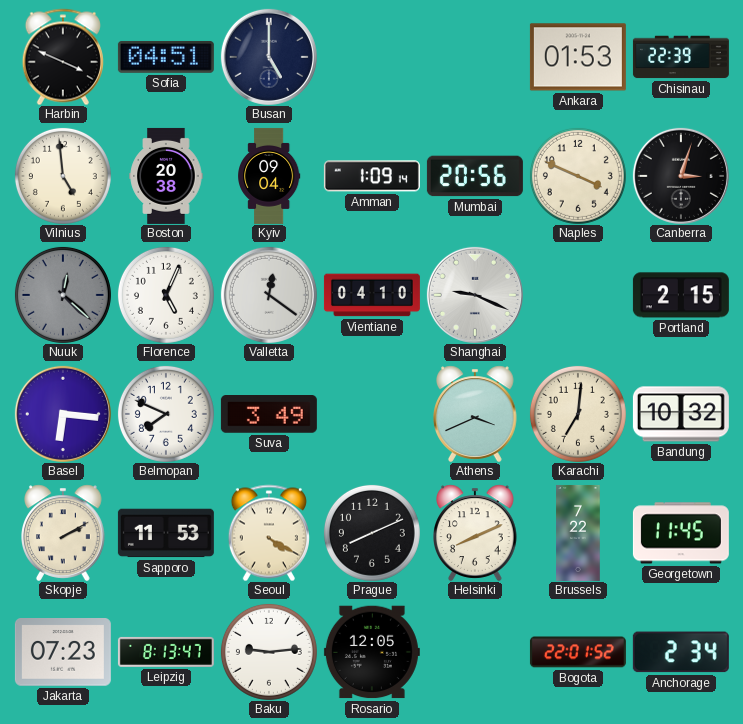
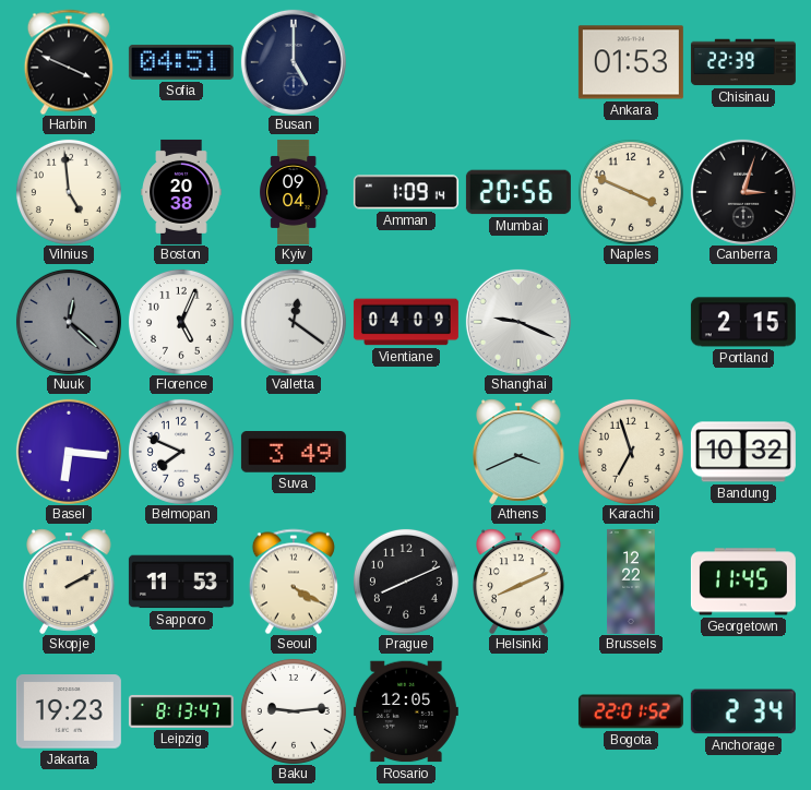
Vientiane: 04:10 -> 04:09 (406, 322)
Karachi: 7:01 -> 6:57 (631, 452)
Brussels: 7:22 -> 12:22 (631, 582)
Jakarta: 07:23 -> 19:23 (69, 713)
